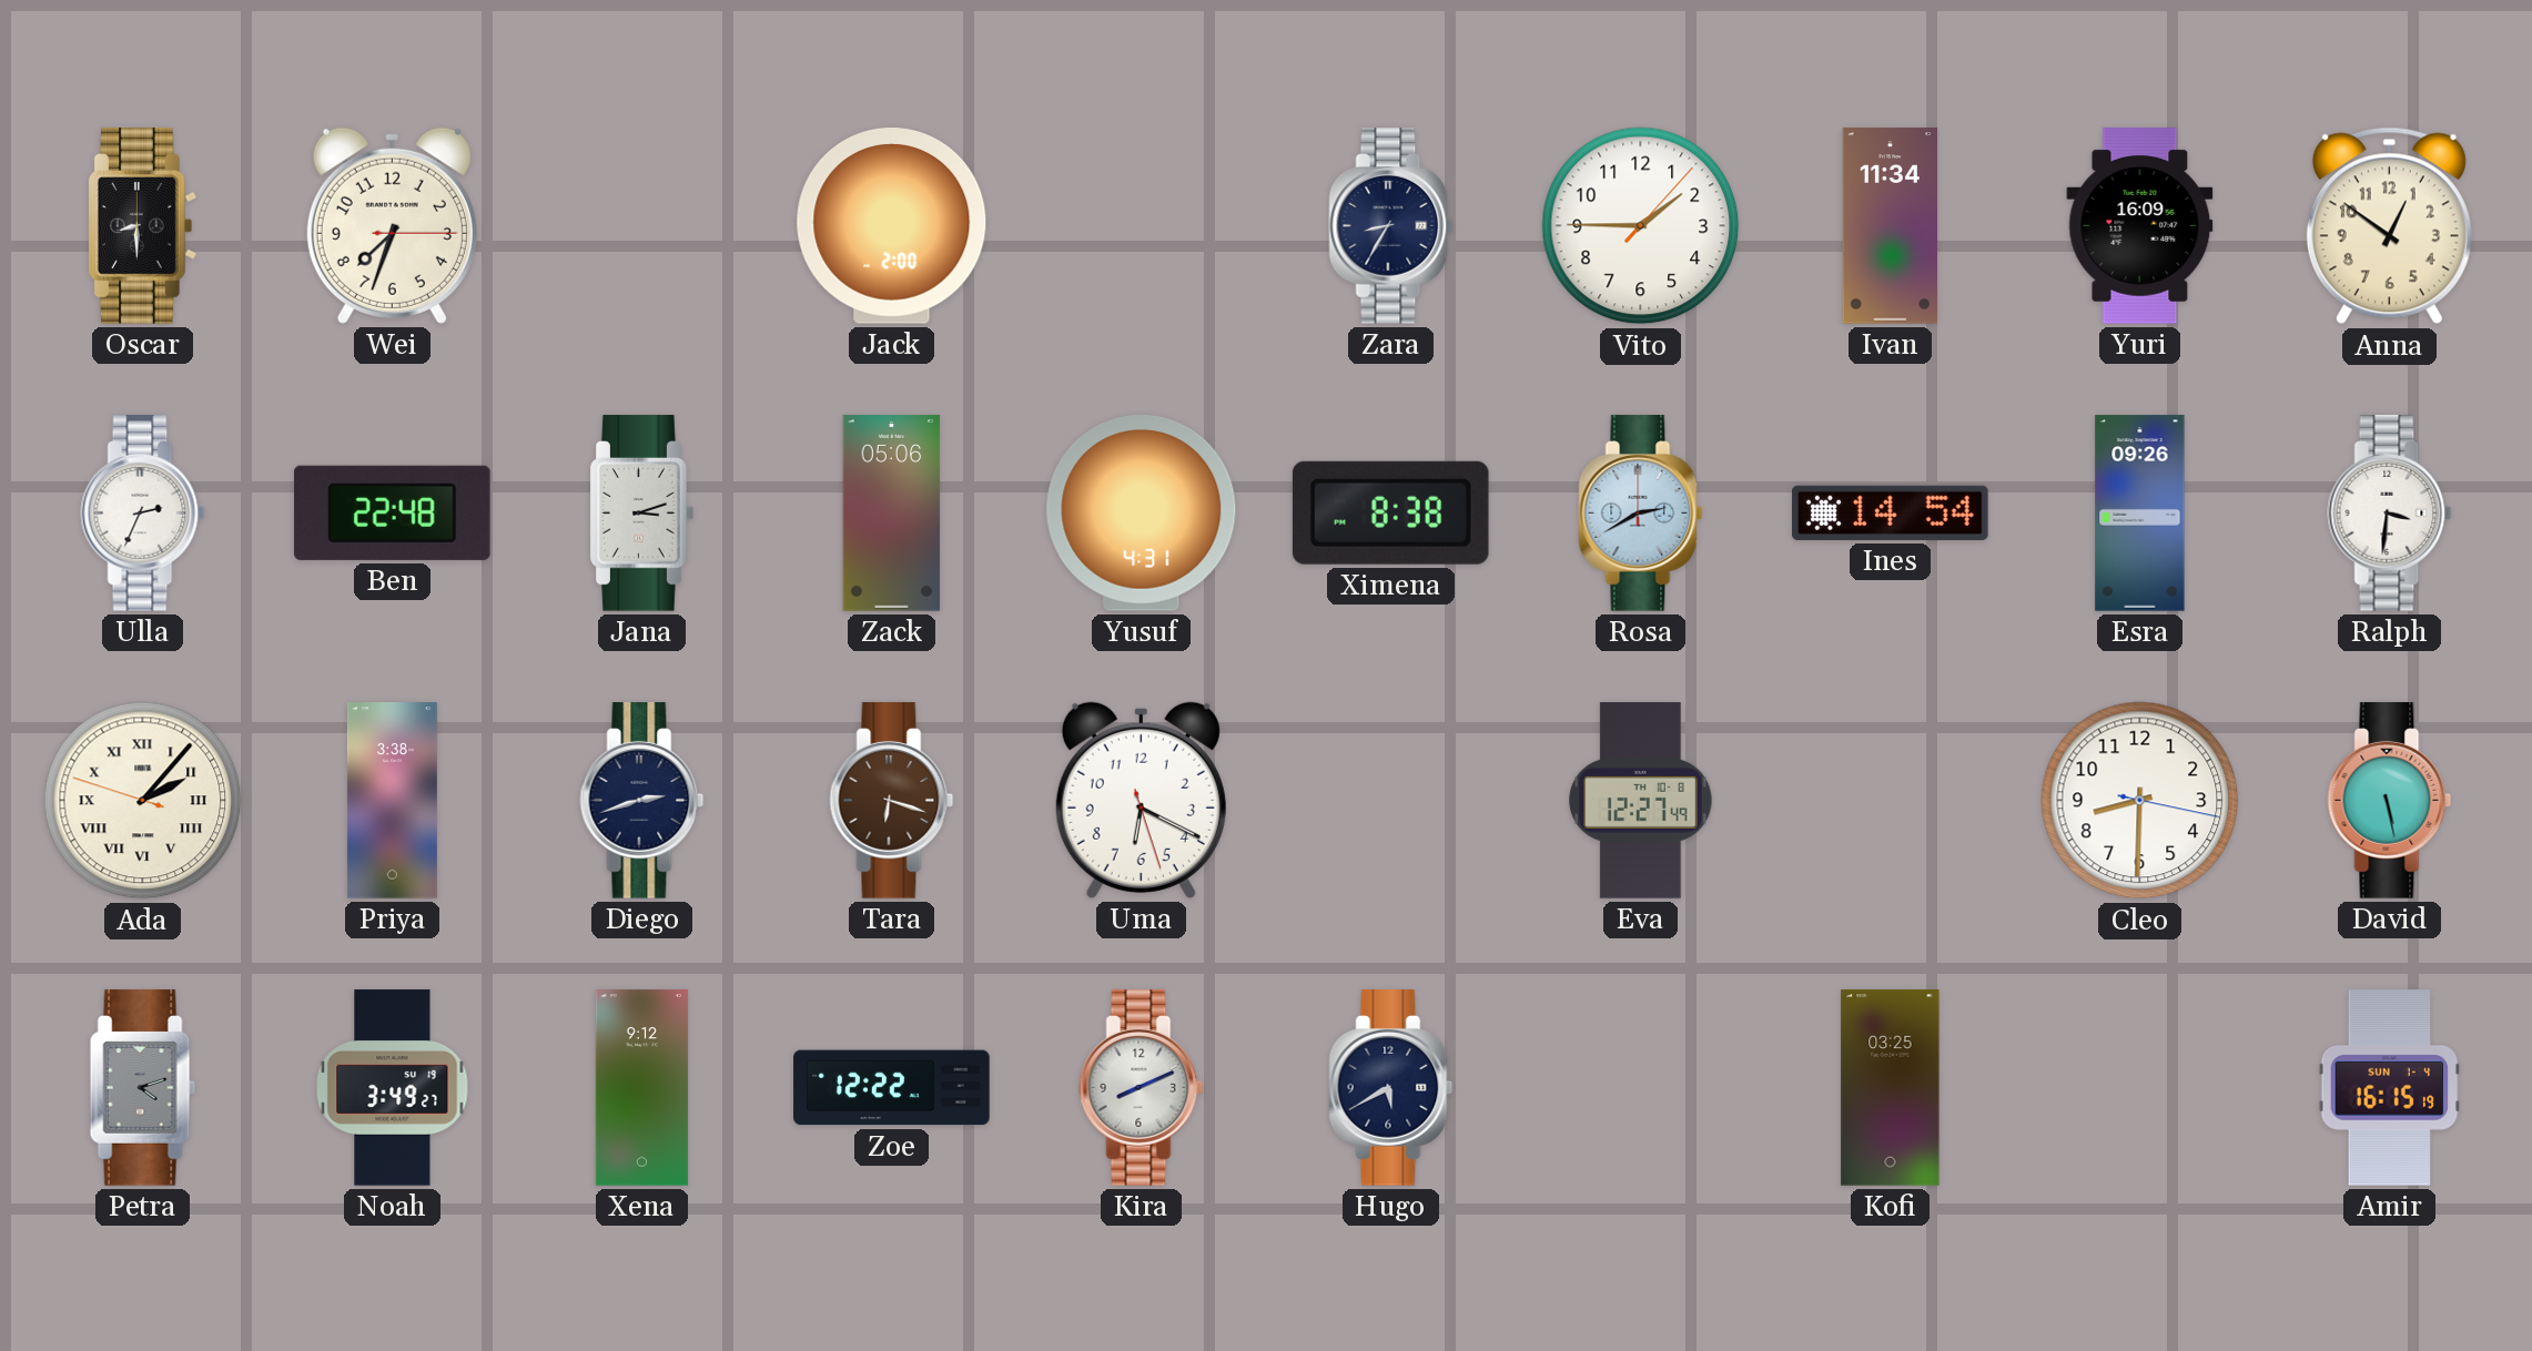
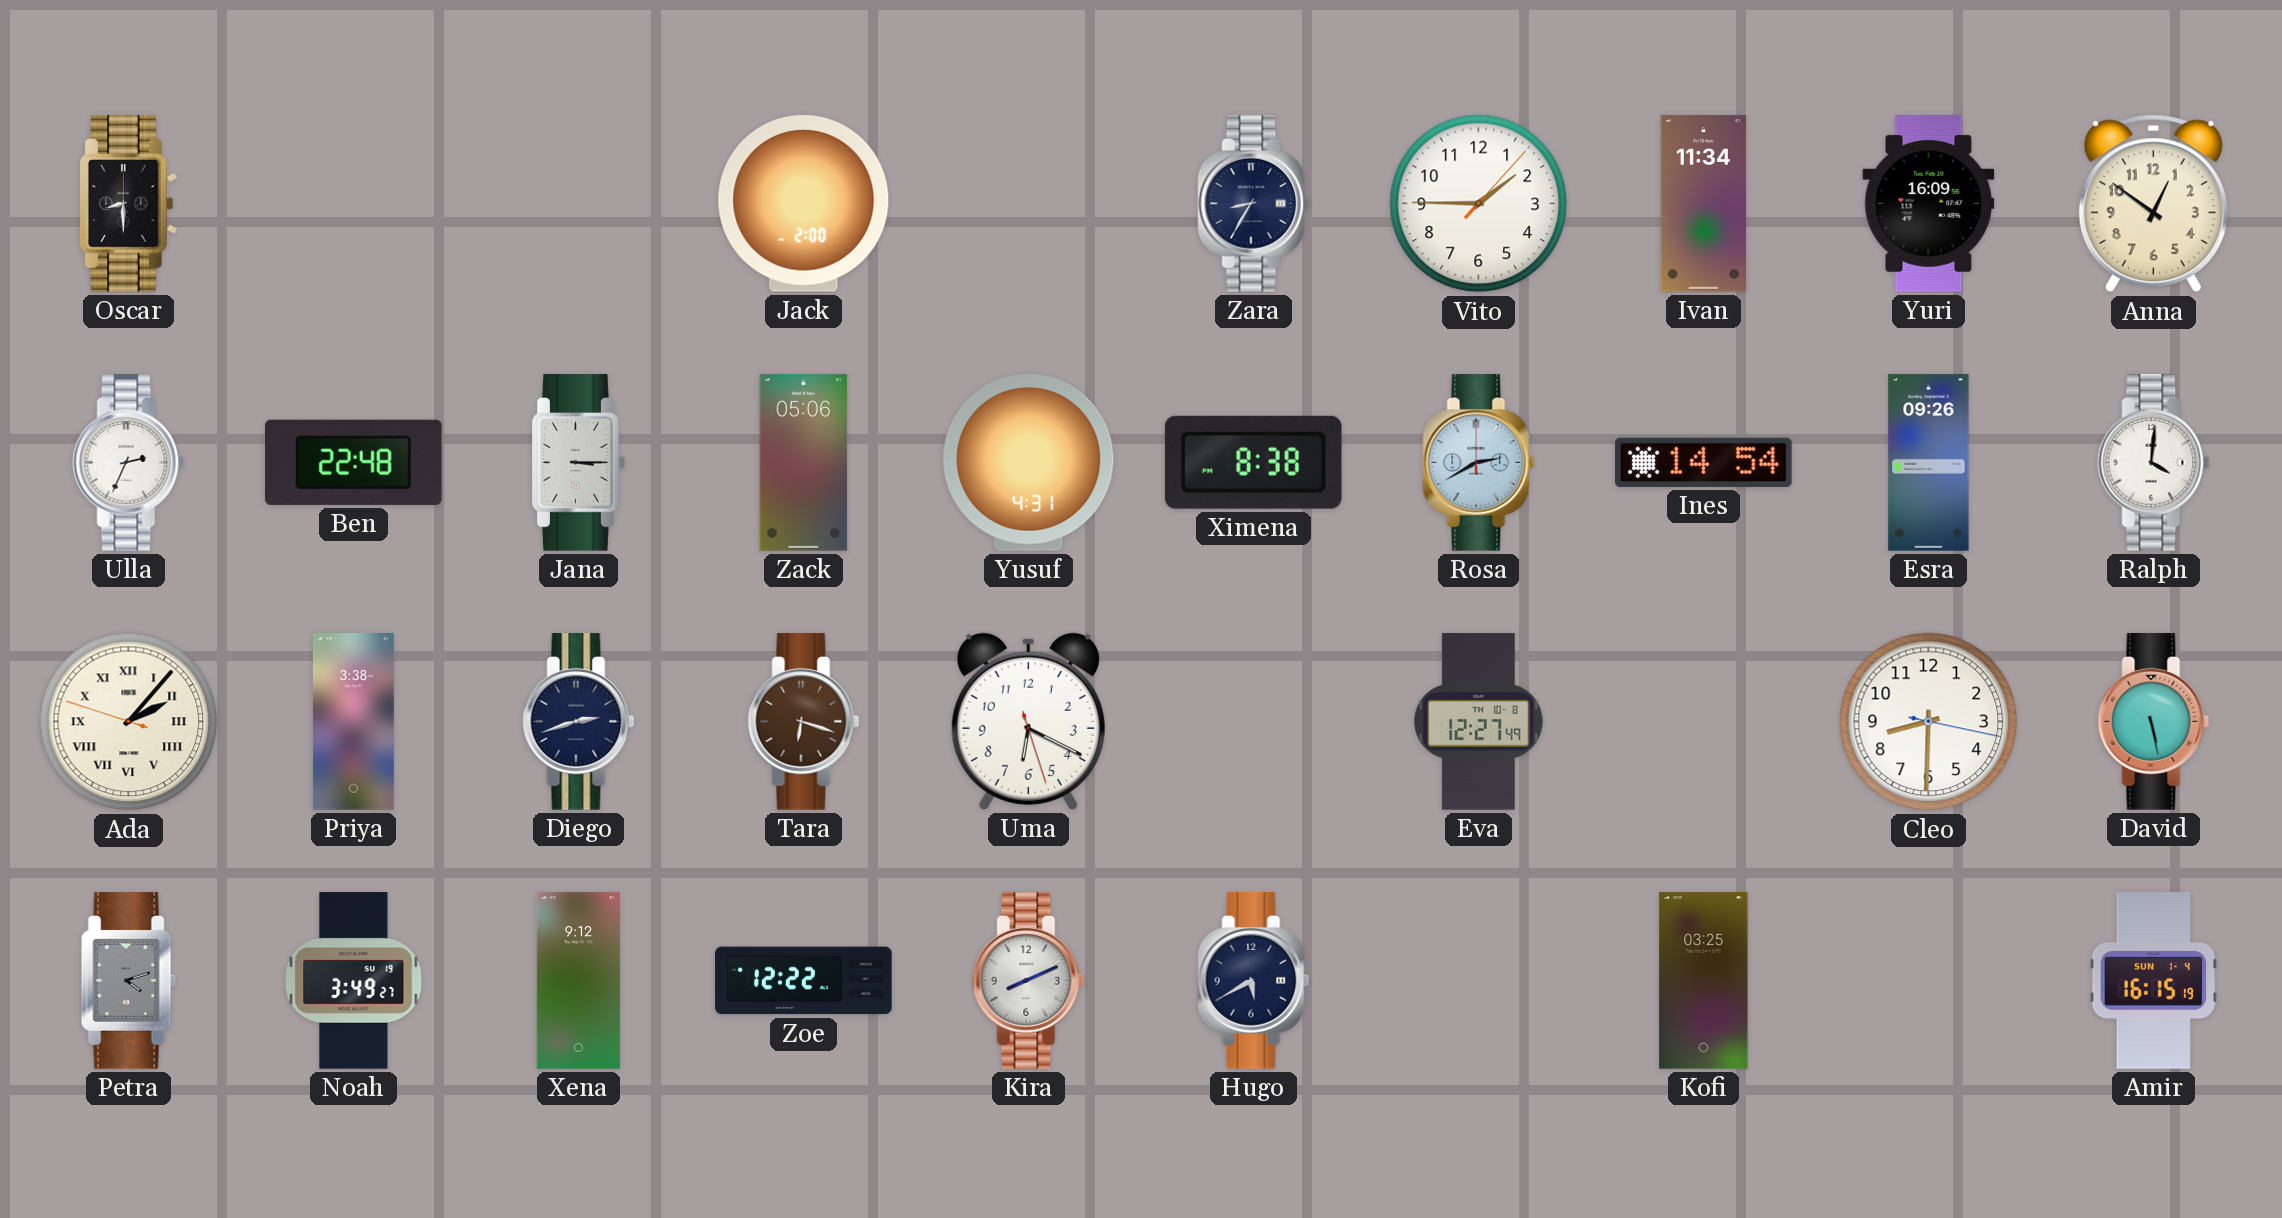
Wei: 7:33 -> none (392, 225)
Jana: 3:12 -> 3:15 (579, 463)
Ralph: 3:31 -> 4:01 (2154, 463)
